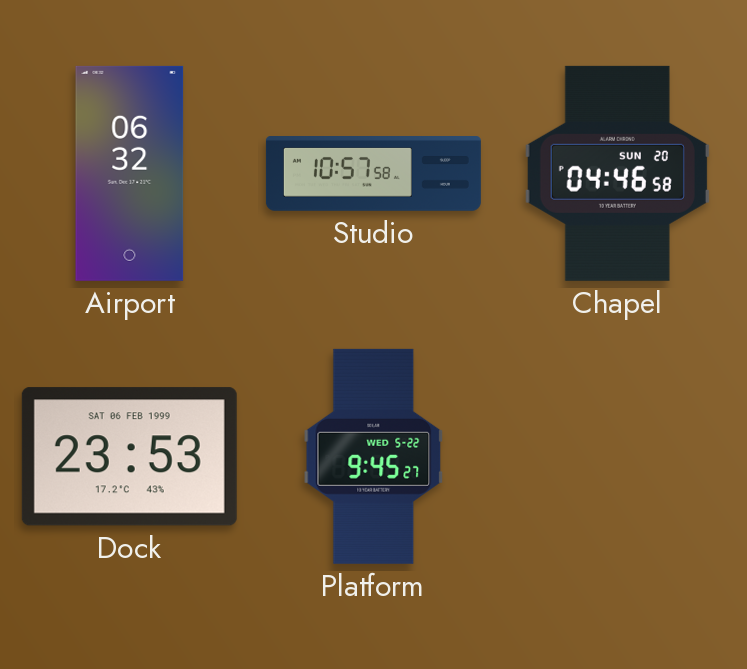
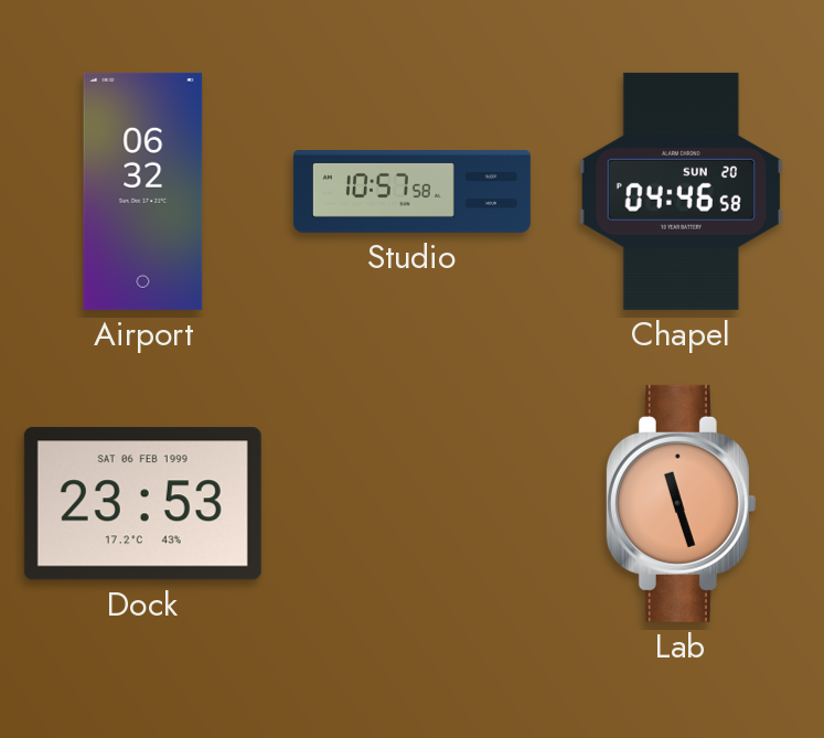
Platform: 9:45 -> none (374, 456)
Lab: none -> 11:27 (681, 503)
